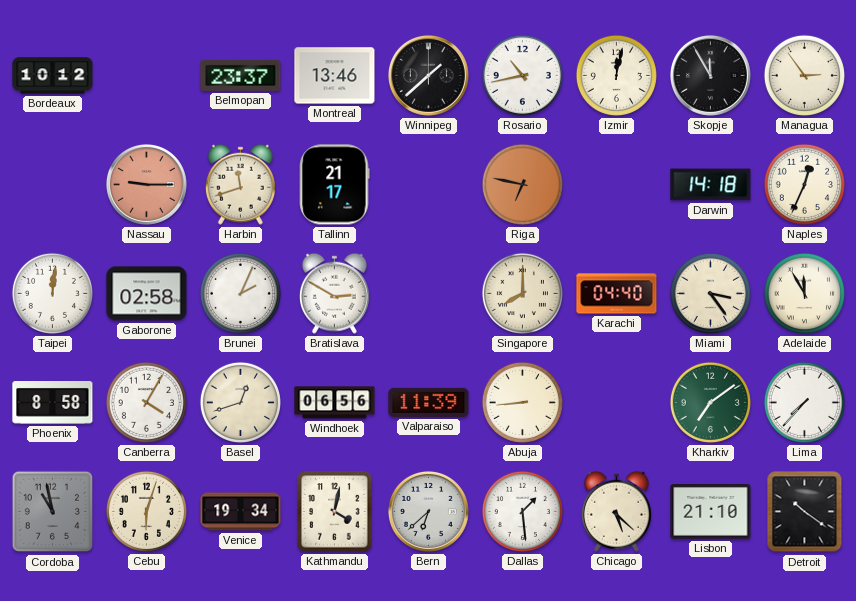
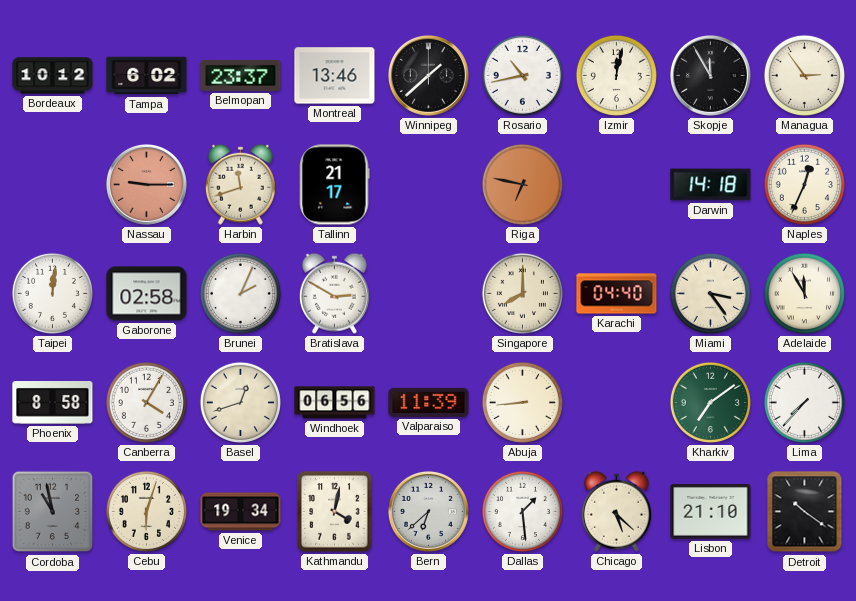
Tampa: none -> 6:02 (147, 76)
